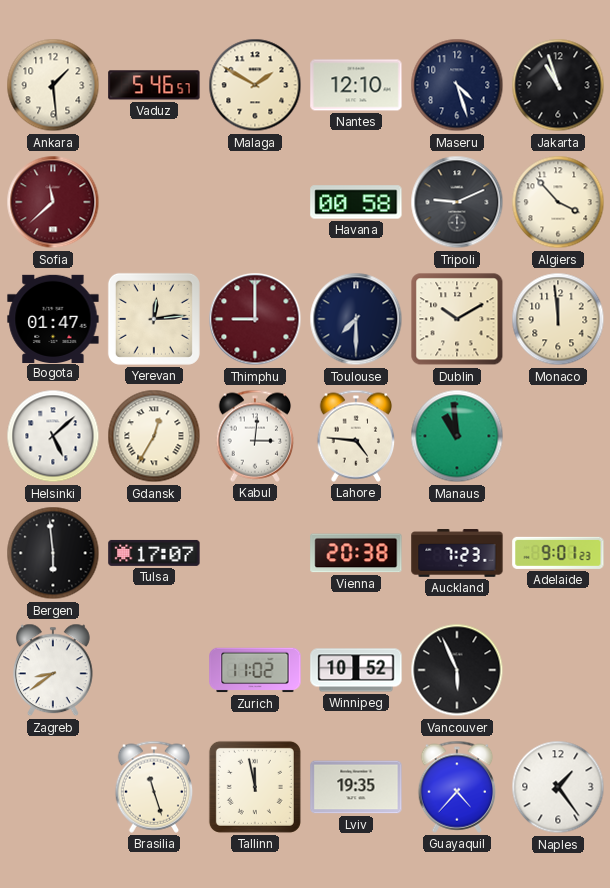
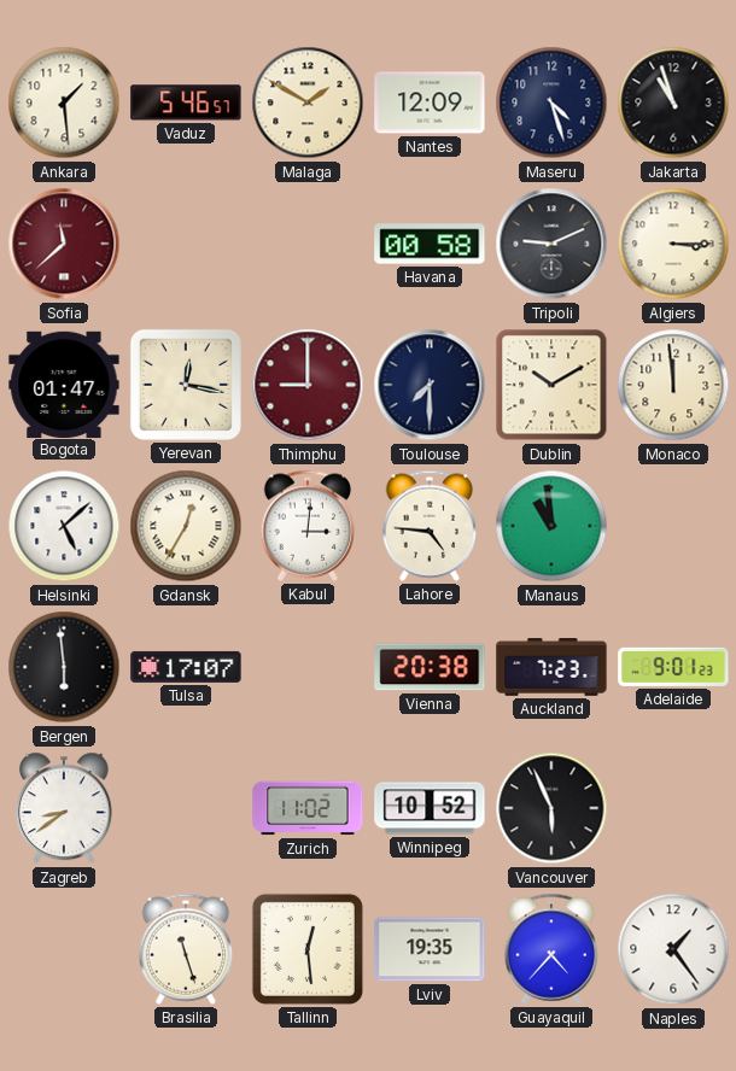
Nantes: 12:10 -> 12:09 (430, 103)
Algiers: 3:53 -> 3:15 (673, 244)
Yerevan: 12:14 -> 12:17 (186, 385)
Tallinn: 11:58 -> 12:29 (308, 949)
